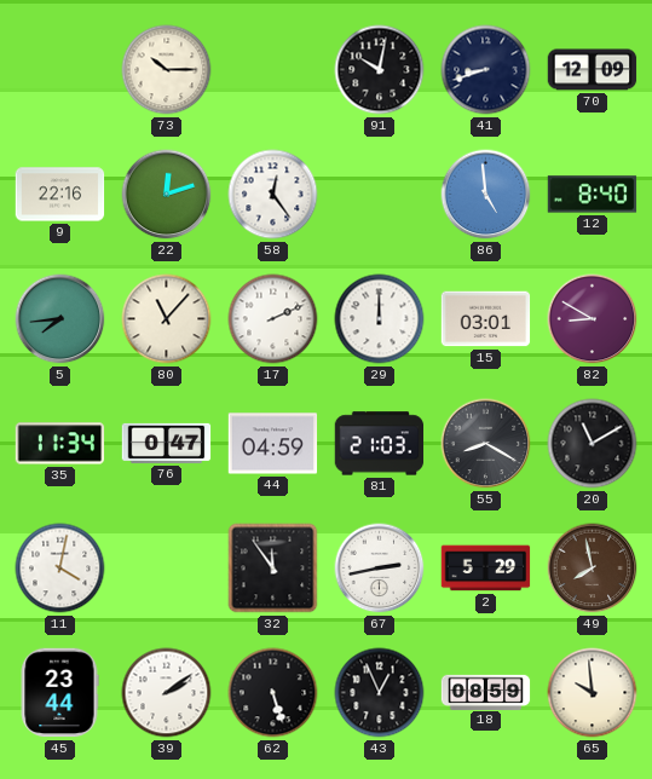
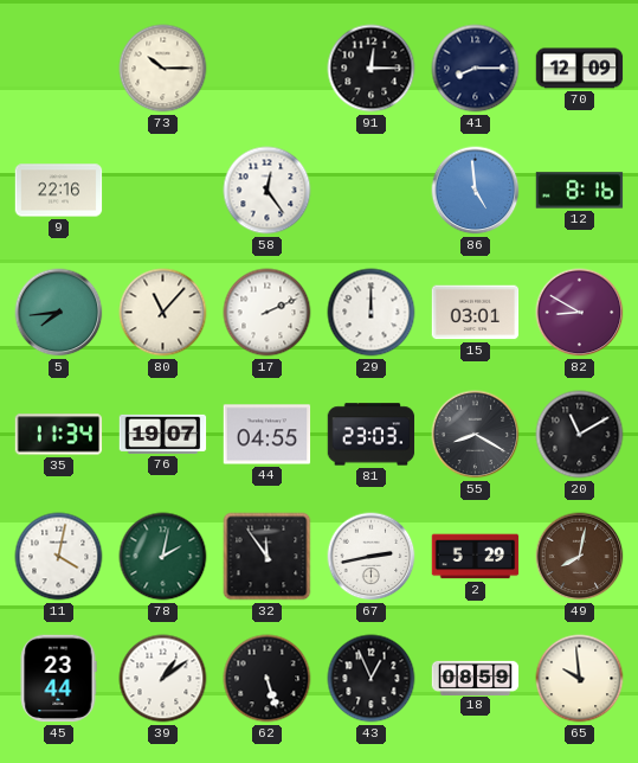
91: 10:02 -> 12:15 (372, 69)
41: 8:42 -> 8:15 (476, 69)
22: 12:12 -> none (167, 195)
12: 8:40 -> 8:16 (580, 191)
76: 0:47 -> 19:07 (163, 434)
44: 04:59 -> 04:55 (268, 435)
81: 21:03 -> 23:03 (372, 435)
78: none -> 2:02 (163, 557)
49: 7:58 -> 8:02 (580, 557)
39: 2:09 -> 1:09 (163, 679)
